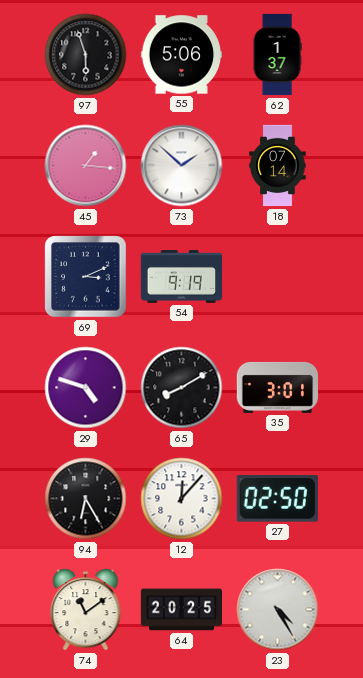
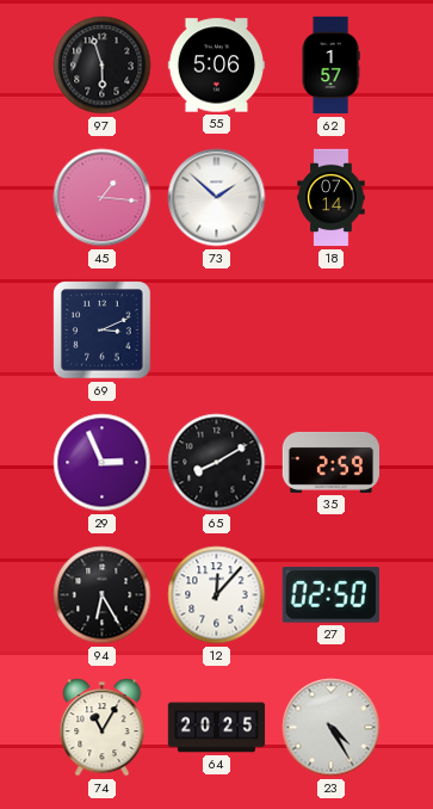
62: 1:37 -> 1:57 (330, 66)
54: 9:19 -> none (182, 277)
29: 4:48 -> 2:56 (103, 463)
35: 3:01 -> 2:59 (332, 462)
74: 11:09 -> 11:05 (103, 728)
